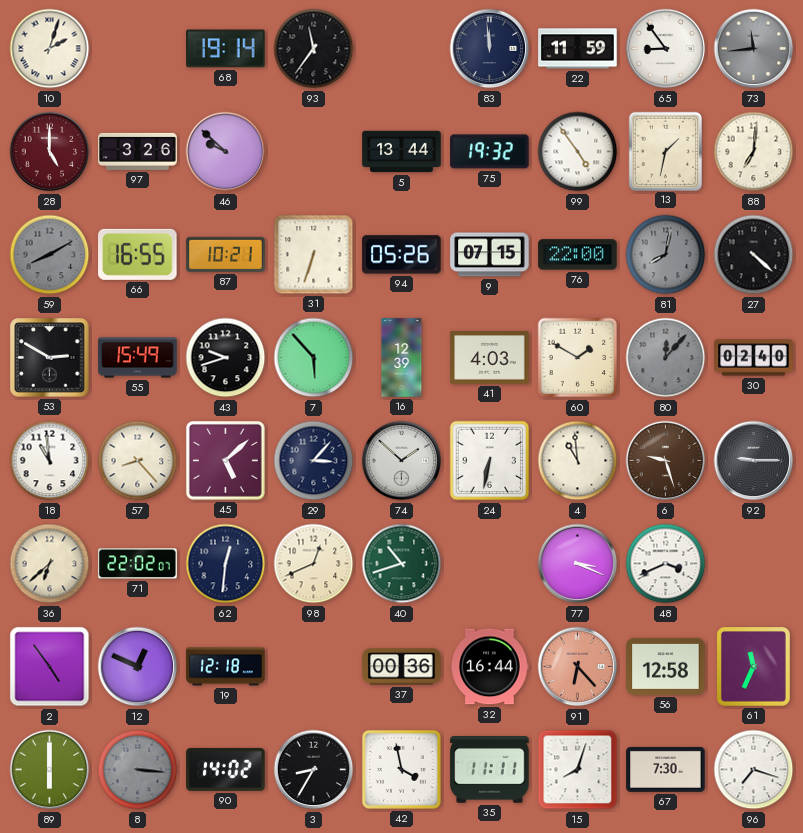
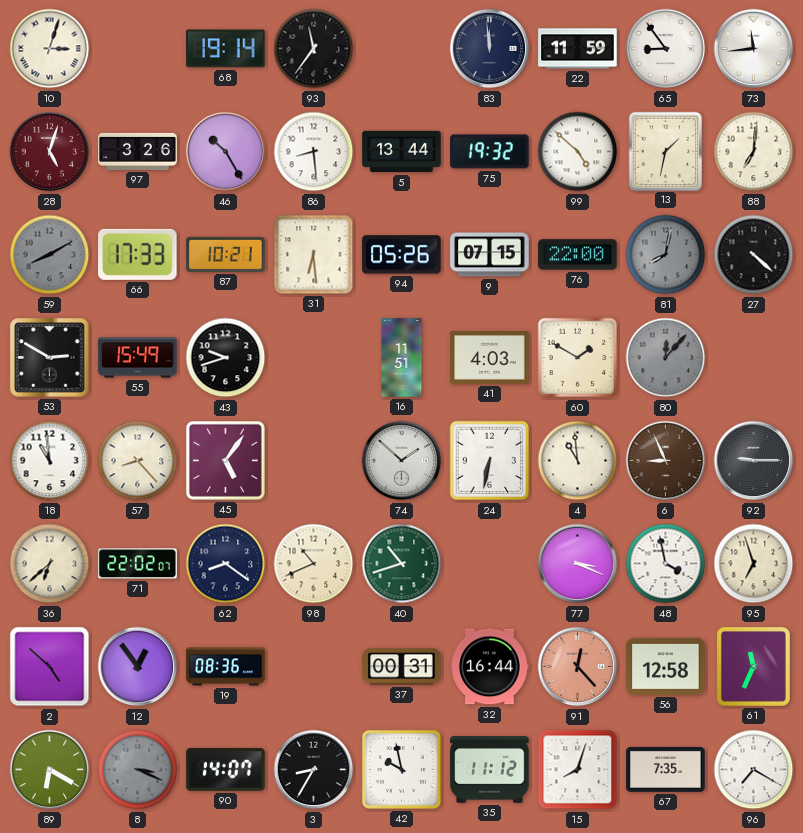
10: 2:03 -> 3:03 (50, 49)
73 dial: grey -> white (754, 49)
28: 5:00 -> 5:03 (50, 152)
46: 9:52 -> 10:25 (226, 152)
86: none -> 8:29 (314, 152)
99: 4:54 -> 4:52 (578, 152)
66: 16:55 -> 17:33 (138, 254)
31: 6:33 -> 6:29 (314, 255)
7: 5:53 -> none (314, 358)
16: 12:39 -> 11:51 (402, 358)
30: 02:40 -> none (754, 358)
45: 5:08 -> 5:06 (225, 460)
29: 3:07 -> none (314, 461)
6: 9:27 -> 8:56 (666, 461)
62: 12:31 -> 8:21 (226, 564)
98: 12:41 -> 10:41 (314, 564)
48: 3:41 -> 3:58 (666, 564)
95: none -> 6:57 (754, 564)
2: 4:54 -> 4:52 (50, 667)
12: 12:49 -> 12:54 (138, 667)
19: 12:18 -> 08:36 (226, 667)
37: 00:36 -> 00:31 (402, 667)
91: 6:23 -> 12:23 (578, 667)
89: 6:00 -> 6:20 (50, 770)
8: 3:16 -> 3:19 (138, 770)
90: 14:02 -> 14:07 (226, 769)
42: 3:58 -> 9:58 (401, 769)
35: 11:11 -> 11:12 (490, 770)
67: 7:30 -> 7:35 (666, 770)
96: 7:18 -> 7:20 (754, 770)
